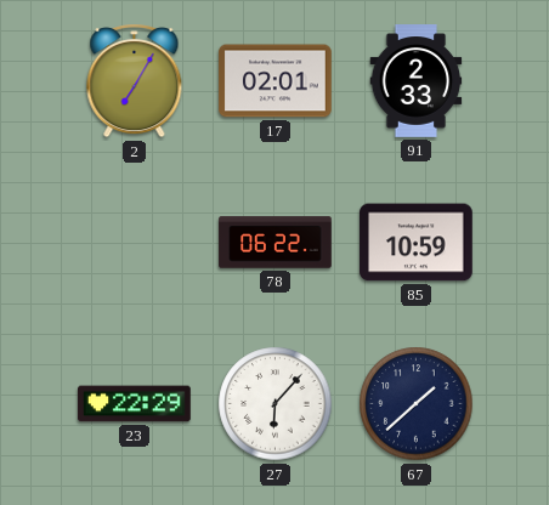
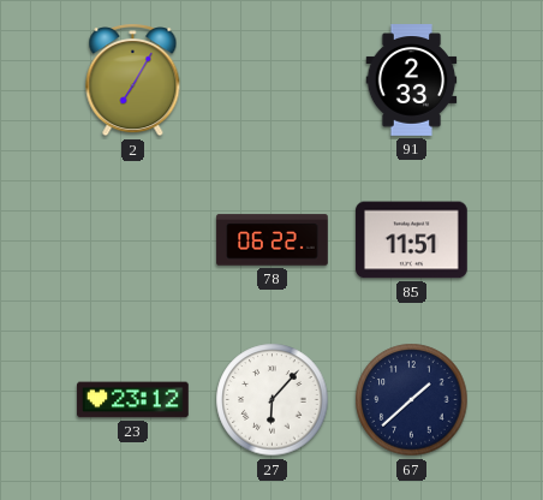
17: 02:01 -> none (276, 81)
85: 10:59 -> 11:51 (412, 240)
23: 22:29 -> 23:12 (133, 400)
